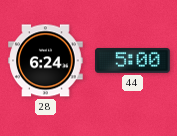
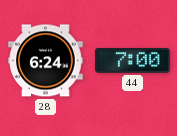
44: 5:00 -> 7:00 (133, 60)
